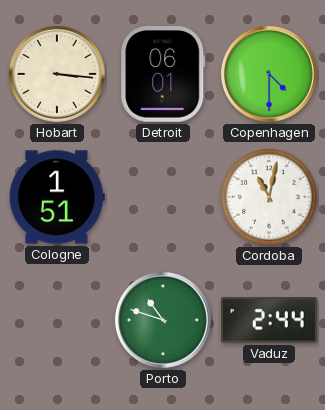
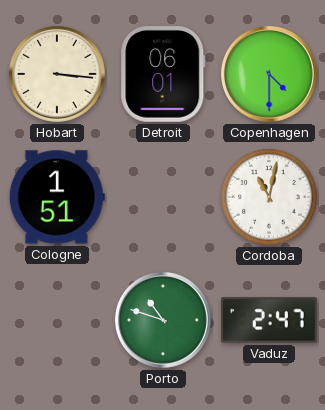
Vaduz: 2:44 -> 2:47 (269, 320)
